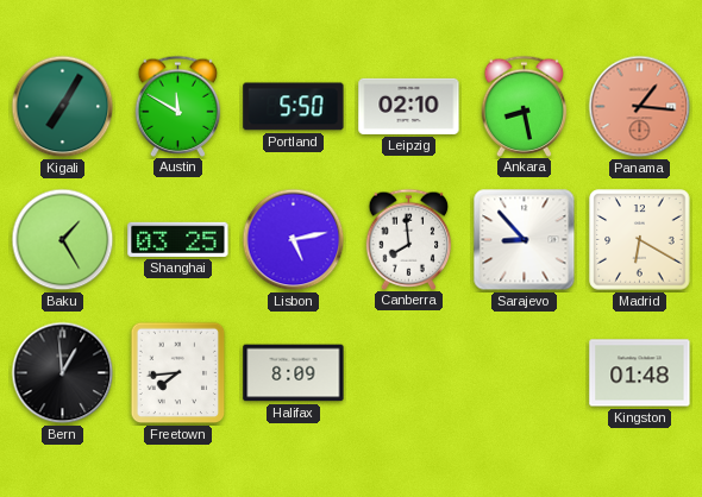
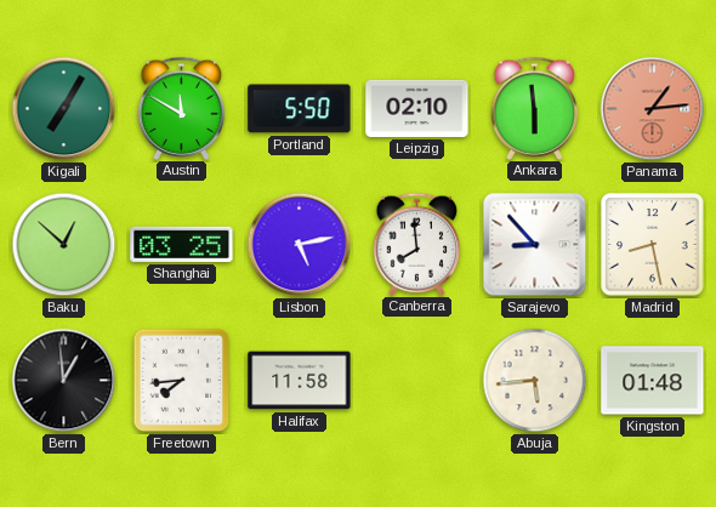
Ankara: 8:28 -> 5:59 (535, 108)
Panama: 1:16 -> 1:14 (653, 109)
Baku: 1:25 -> 12:52 (64, 245)
Madrid: 6:20 -> 8:28 (653, 245)
Halifax: 8:09 -> 11:58 (300, 381)
Abuja: none -> 5:44 (535, 381)
